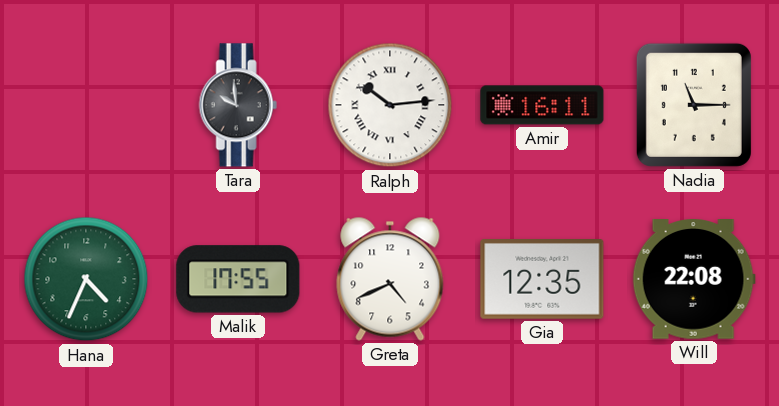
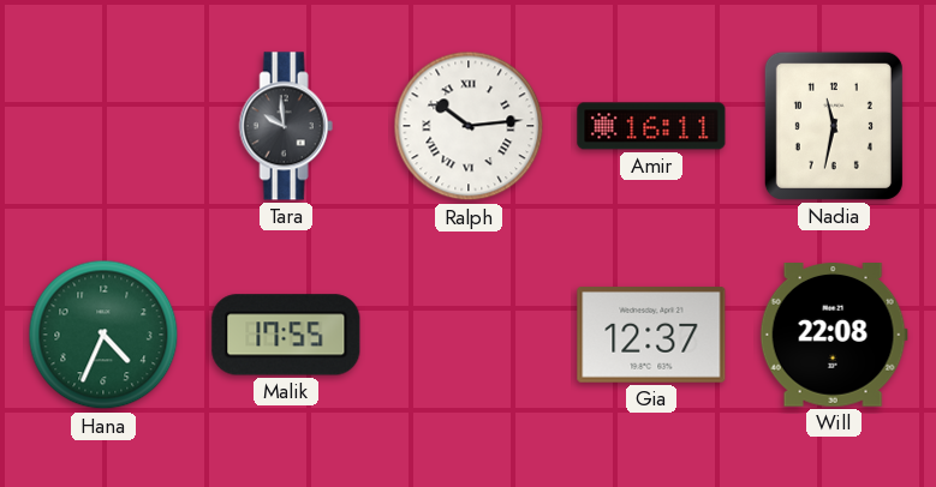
Nadia: 11:15 -> 11:32 (834, 126)
Greta: 4:41 -> none (390, 279)
Gia: 12:35 -> 12:37 (651, 336)
